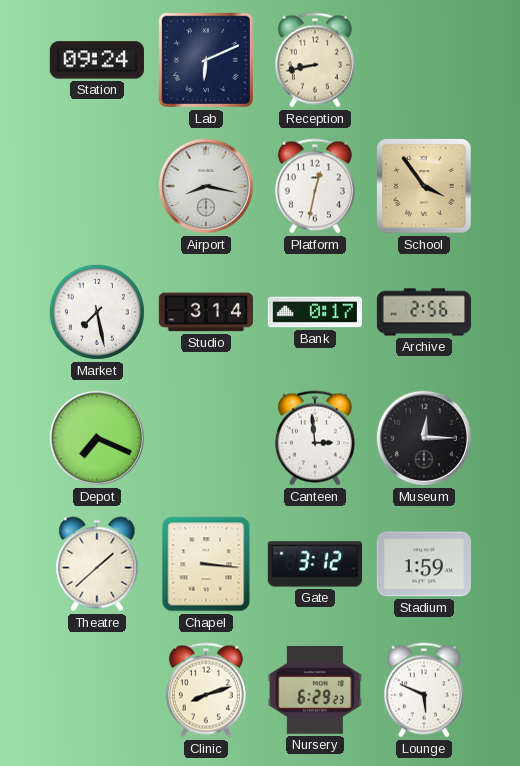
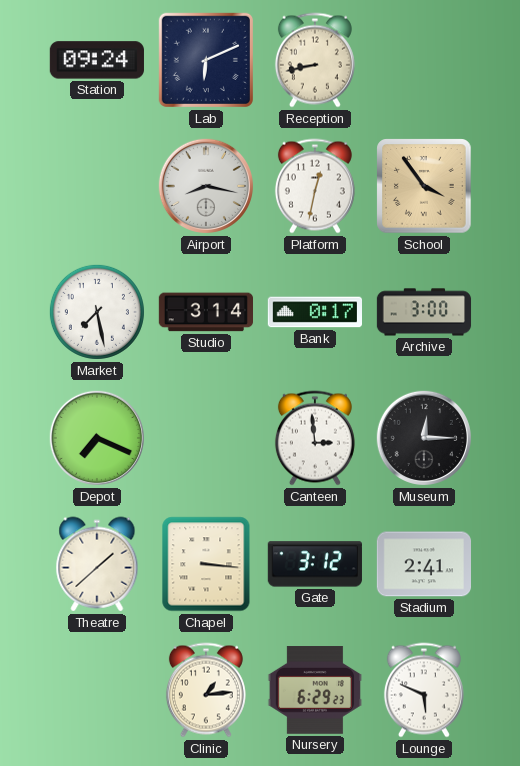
Archive: 2:56 -> 3:00 (424, 312)
Stadium: 1:59 -> 2:41 (423, 564)
Clinic: 8:12 -> 1:14 (206, 690)
